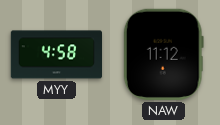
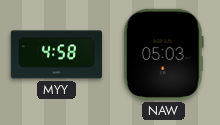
NAW: 11:12 -> 05:03 (163, 54)
